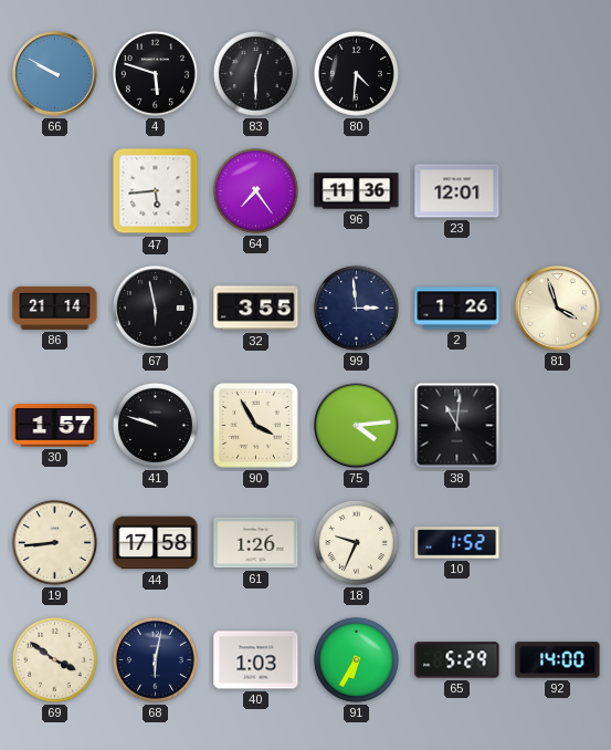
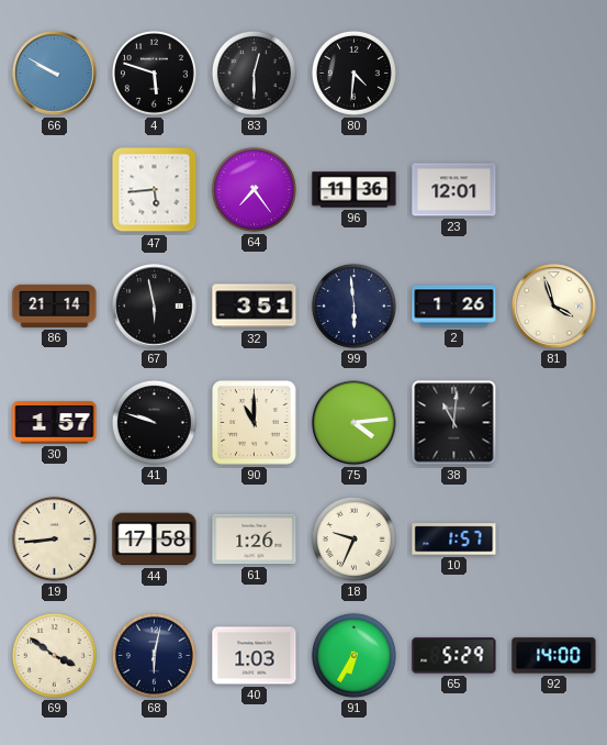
32: 3:55 -> 3:51 (255, 307)
99: 2:59 -> 5:59 (353, 305)
90: 3:55 -> 11:00 (255, 423)
10: 1:52 -> 1:57 (454, 540)
